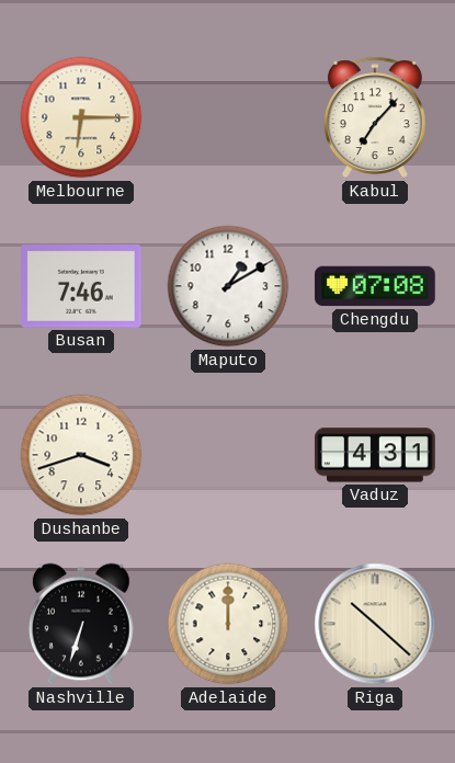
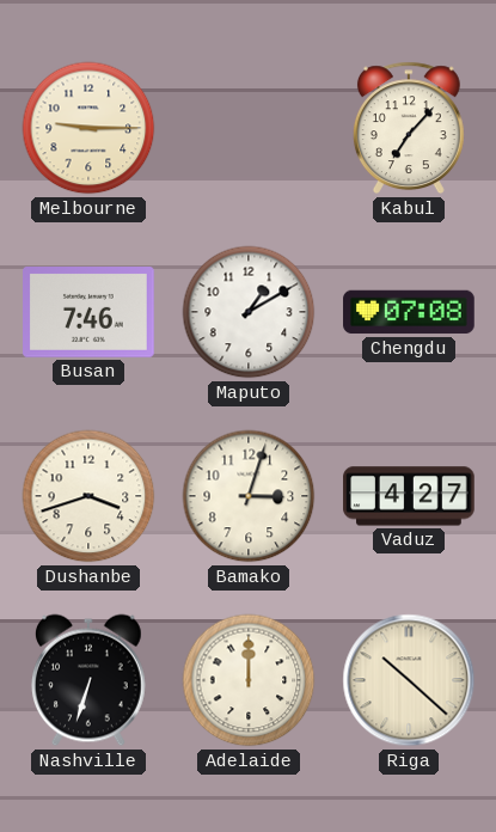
Melbourne: 6:15 -> 9:15 (88, 128)
Bamako: none -> 3:03 (249, 496)
Vaduz: 4:31 -> 4:27 (409, 496)
